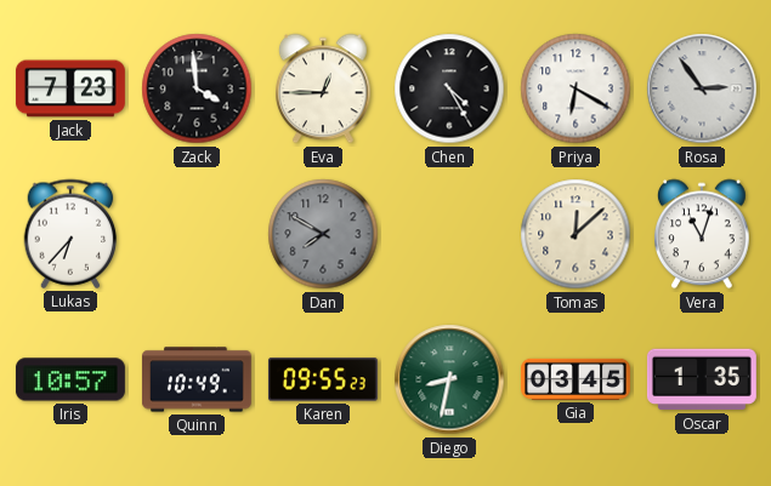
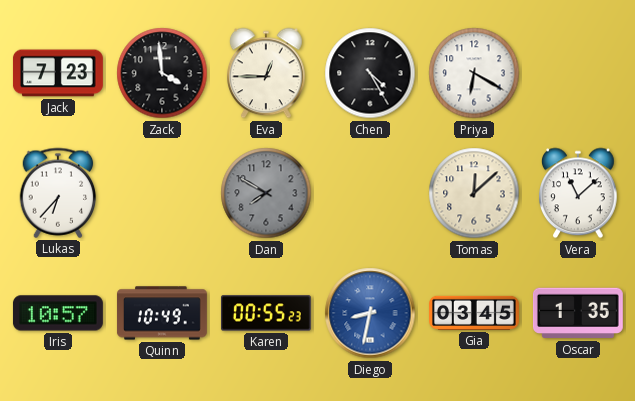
Rosa: 2:54 -> none (702, 88)
Vera: 11:03 -> 11:08 (579, 193)
Karen: 09:55 -> 00:55 (266, 313)
Diego dial: green -> blue (370, 313)
